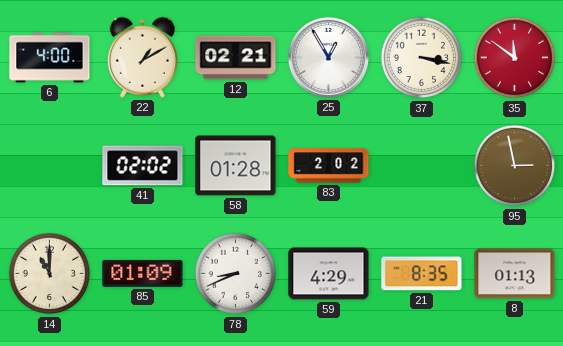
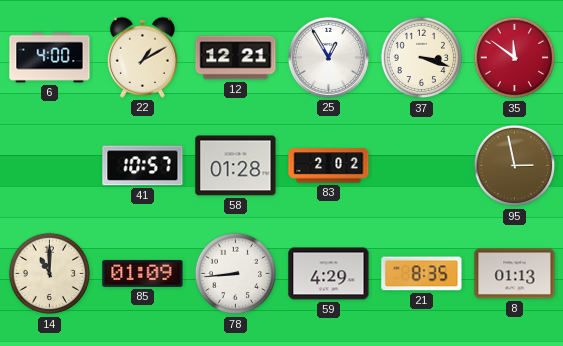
12: 02:21 -> 12:21 (236, 58)
37: 3:17 -> 3:18 (422, 58)
41: 02:02 -> 10:57 (143, 166)
78: 8:41 -> 8:44 (236, 274)
